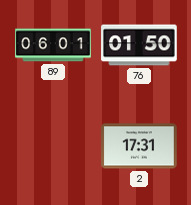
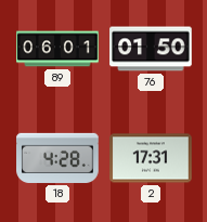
18: none -> 4:28 (57, 158)
